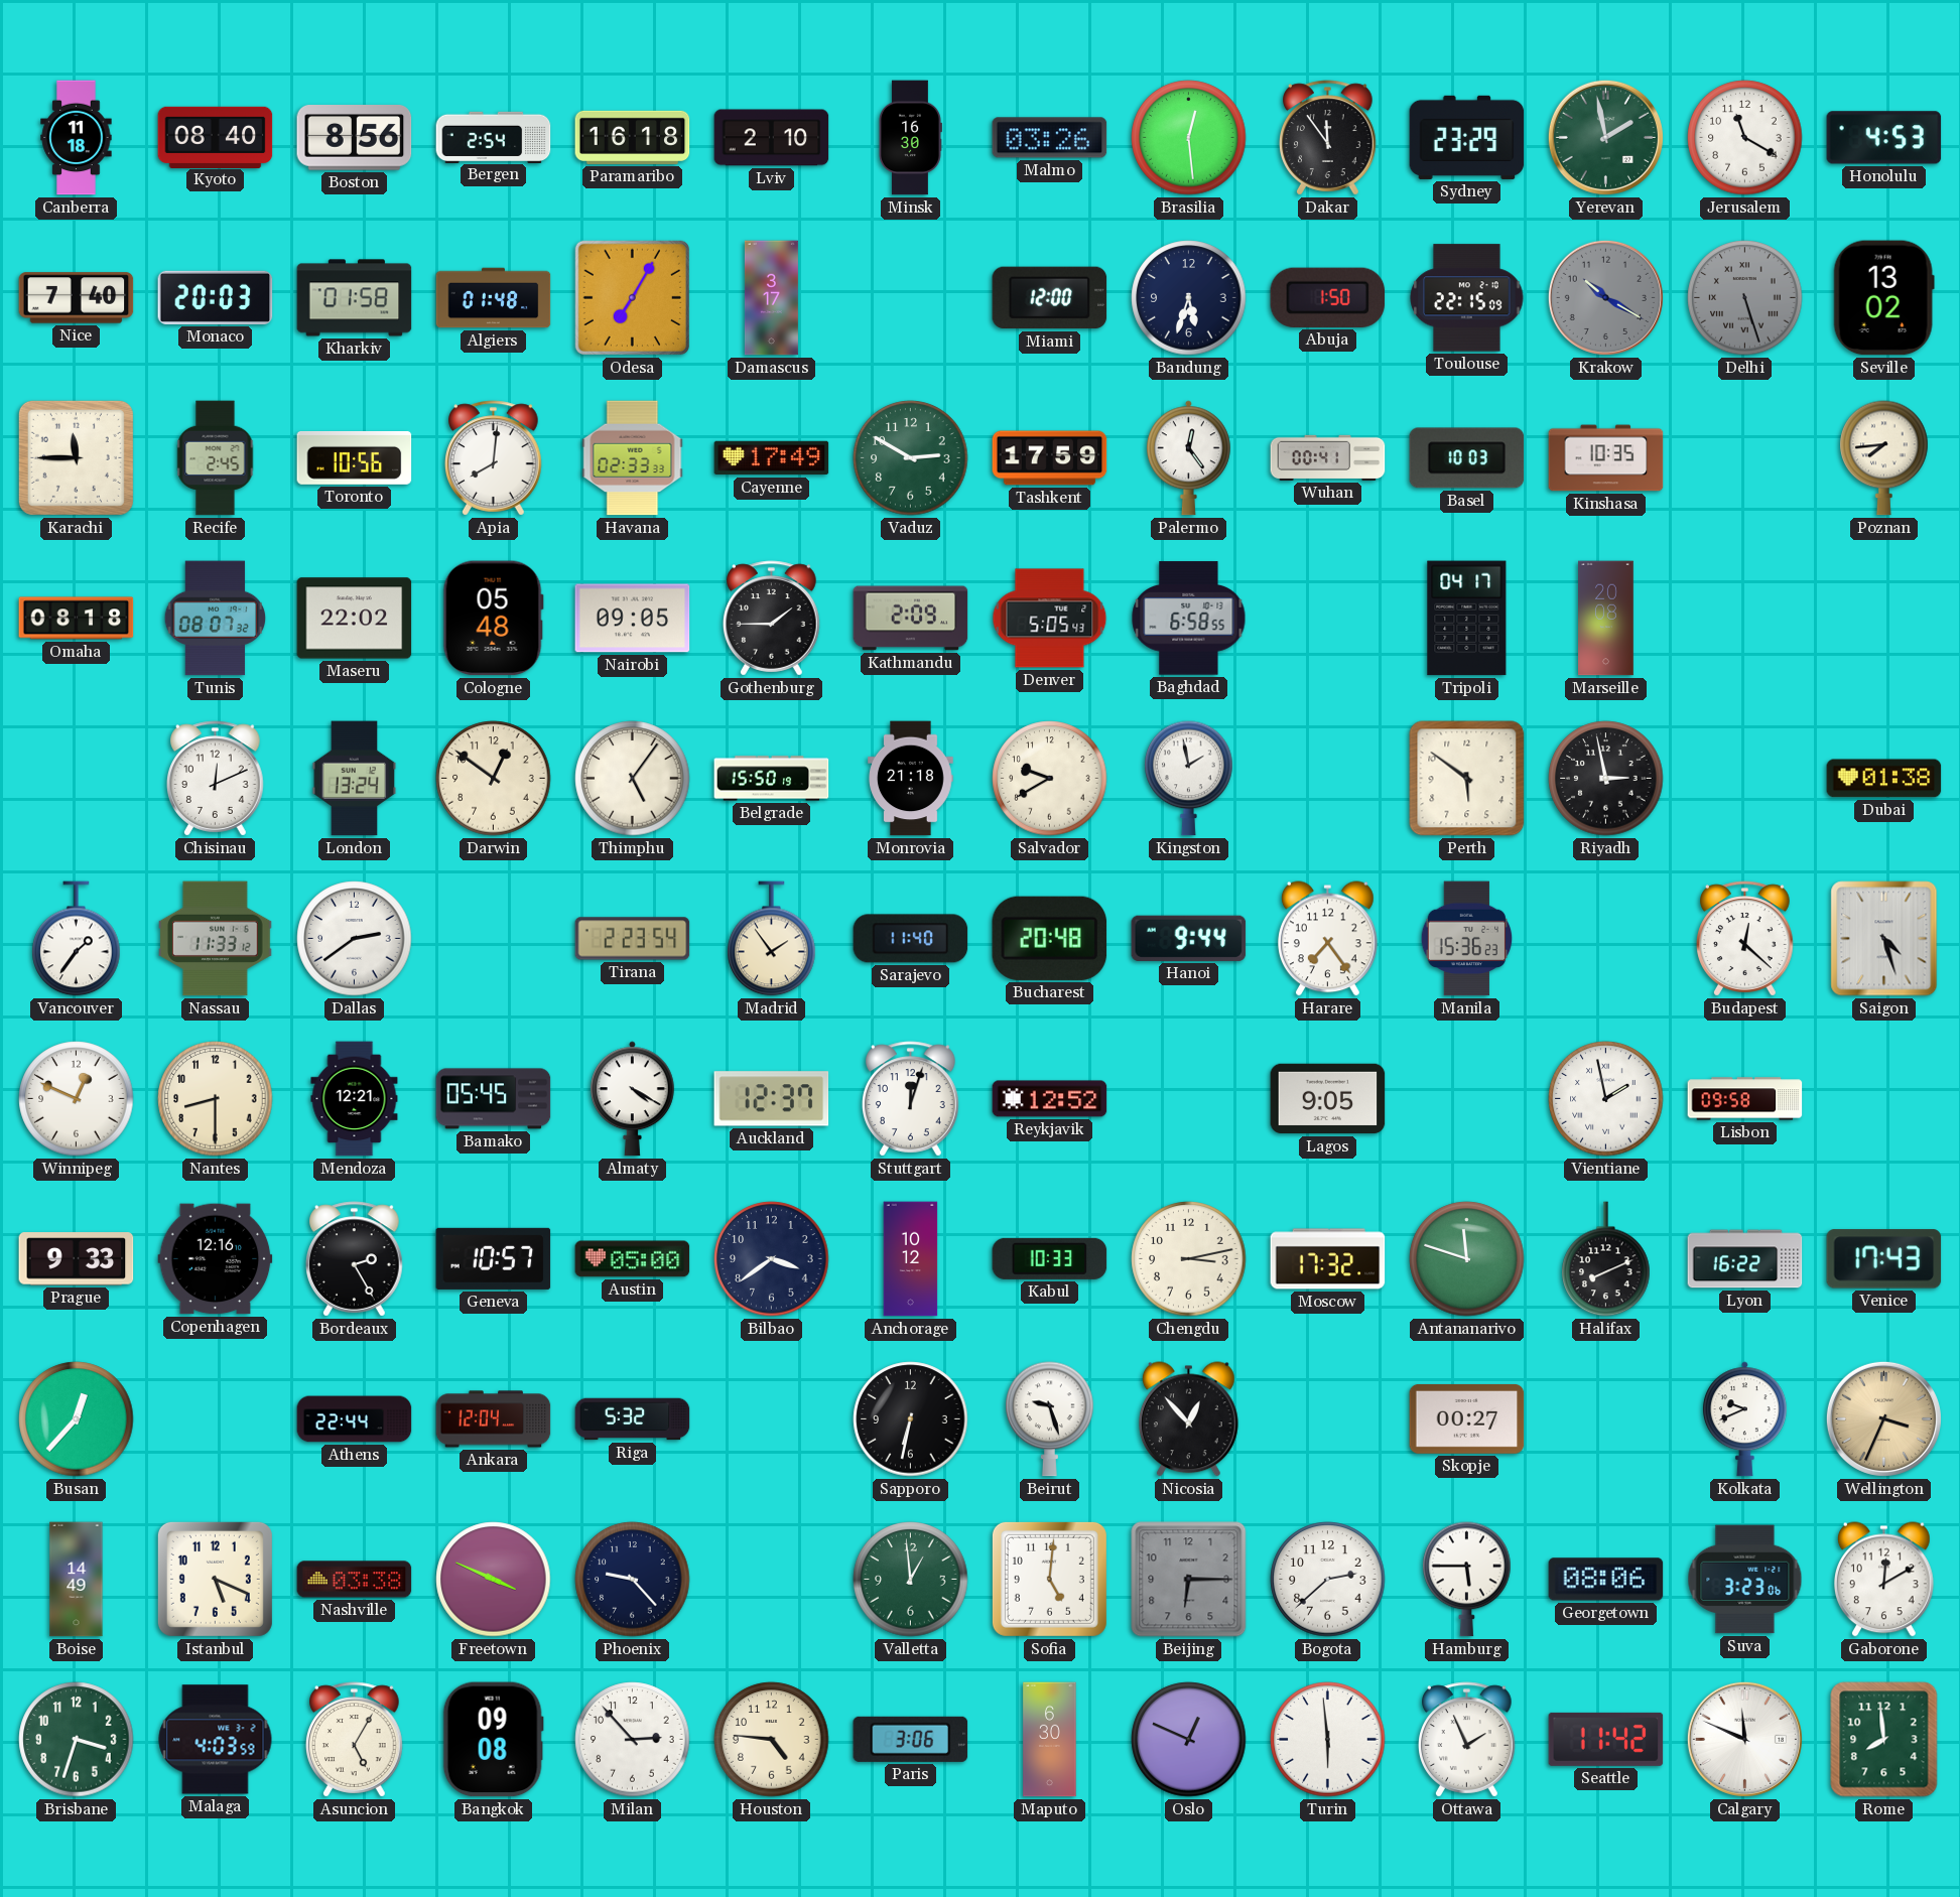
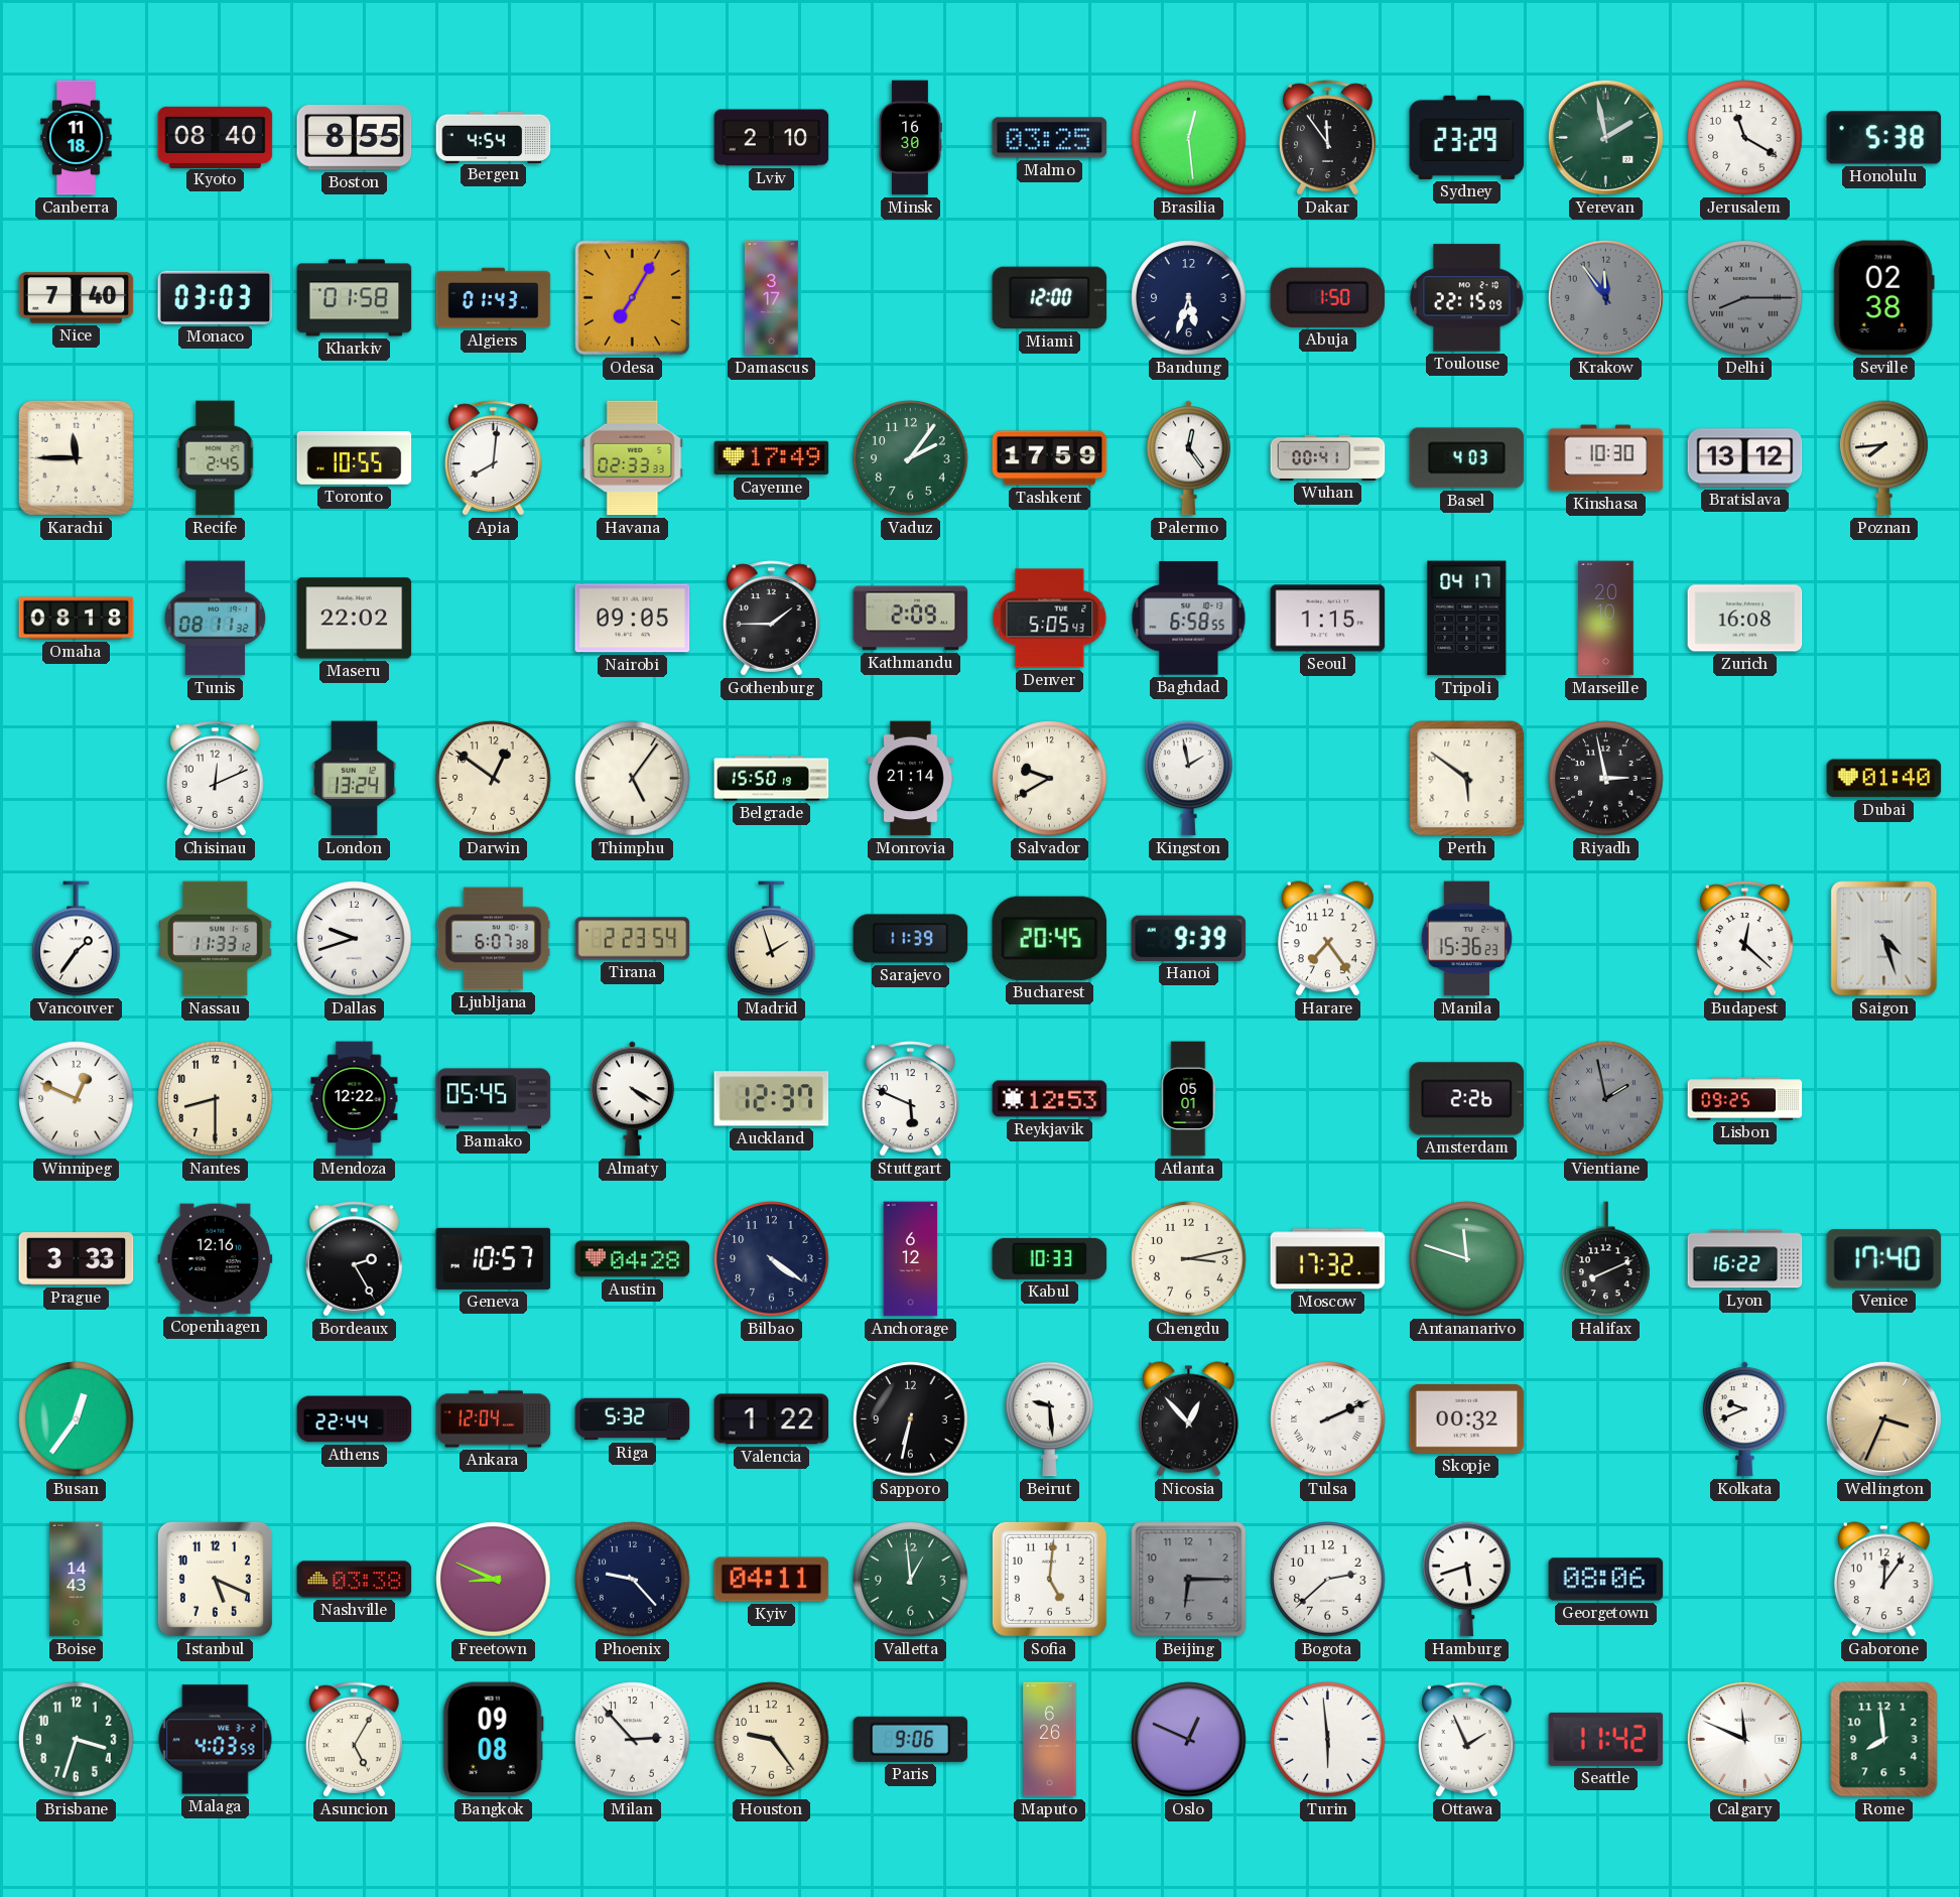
Boston: 8:56 -> 8:55 (355, 138)
Bergen: 2:54 -> 4:54 (494, 137)
Paramaribo: 16:18 -> none (633, 137)
Malmo: 03:26 -> 03:25 (1050, 138)
Honolulu: 4:53 -> 5:38 (1884, 138)
Monaco: 20:03 -> 03:03 (216, 297)
Algiers: 01:48 -> 01:43 (494, 298)
Krakow: 10:20 -> 11:54 (1605, 297)
Delhi: 5:27 -> 8:15 (1745, 298)
Seville: 13:02 -> 02:38 (1883, 298)
Toronto: 10:56 -> 10:55 (355, 457)
Vaduz: 2:50 -> 2:06 (911, 458)
Basel: 10:03 -> 4:03 (1467, 458)
Kinshasa: 10:35 -> 10:30 (1606, 458)
Bratislava: none -> 13:12 (1745, 458)
Tunis: 08:07 -> 08:11 (216, 619)
Cologne: 05:48 -> none (493, 619)
Seoul: none -> 1:15 (1328, 619)
Marseille: 20:08 -> 20:10 (1606, 619)
Zurich: none -> 16:08 (1745, 619)
Monrovia: 21:18 -> 21:14 (911, 779)
Dubai: 01:38 -> 01:40 (1884, 779)
Dallas: 2:39 -> 9:42 (355, 939)
Ljubljana: none -> 6:07 (494, 939)
Madrid: 1:54 -> 1:57 (772, 939)
Sarajevo: 11:40 -> 11:39 (911, 939)
Bucharest: 20:48 -> 20:45 (1050, 938)
Hanoi: 9:44 -> 9:39 (1189, 938)
Mendoza: 12:21 -> 12:22 (355, 1099)
Stuttgart: 12:03 -> 5:49 (911, 1099)
Reykjavik: 12:52 -> 12:53 (1050, 1099)
Atlanta: none -> 05:01 (1188, 1099)
Lagos: 9:05 -> none (1328, 1099)
Amsterdam: none -> 2:26 (1467, 1099)
Vientiane dial: white -> grey (1606, 1099)
Lisbon: 09:58 -> 09:25 (1745, 1099)
Prague: 9:33 -> 3:33 (77, 1259)
Austin: 05:00 -> 04:28 (633, 1259)
Bilbao: 3:39 -> 4:21 (772, 1259)
Anchorage: 10:12 -> 6:12 (911, 1259)
Venice: 17:43 -> 17:40 (1884, 1259)
Busan: 12:37 -> 12:36 (77, 1419)
Valencia: none -> 1:22 (772, 1419)
Beirut: 9:27 -> 9:29 (1050, 1419)
Tulsa: none -> 2:11 (1328, 1419)
Skopje: 00:27 -> 00:32 (1467, 1418)
Boise: 14:49 -> 14:43 (77, 1580)
Freetown: 3:49 -> 8:49 (494, 1580)
Kyiv: none -> 04:11 (772, 1580)
Hamburg: 5:45 -> 5:42 (1467, 1580)
Suva: 3:23 -> none (1745, 1580)
Gaborone: 12:10 -> 12:06 (1884, 1580)
Houston: 4:46 -> 9:24 (772, 1740)
Paris: 3:06 -> 9:06 (911, 1739)
Maputo: 6:30 -> 6:26 (1050, 1740)
